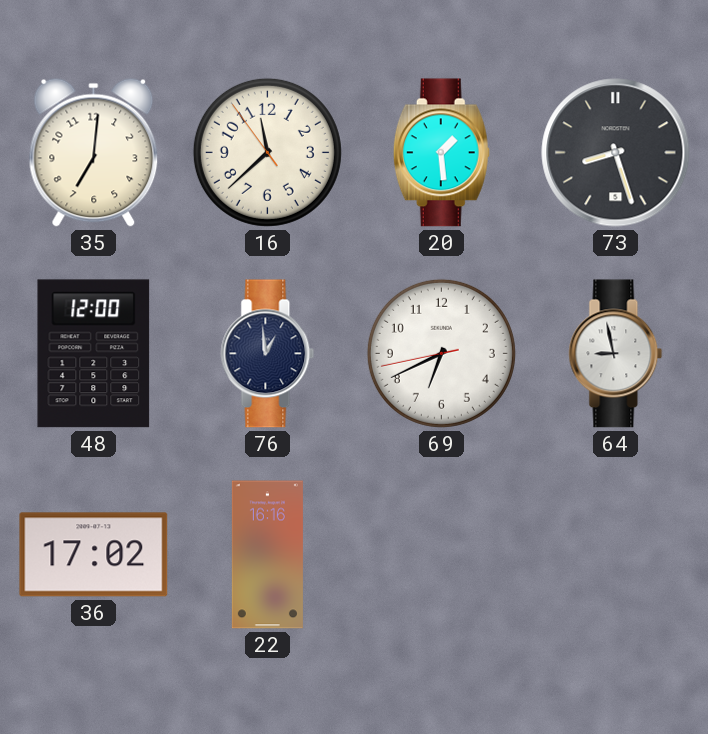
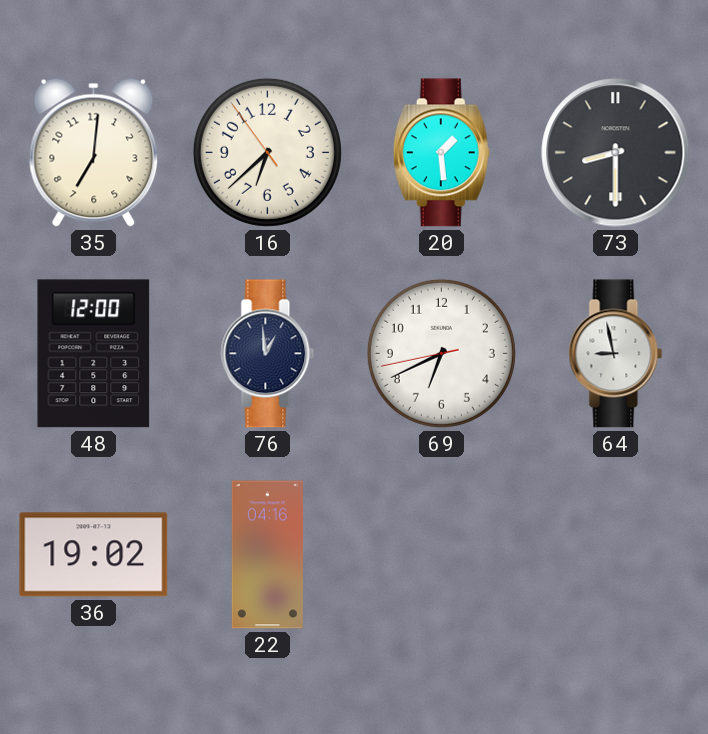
16: 11:37 -> 6:37 (267, 152)
73: 8:27 -> 8:30 (616, 153)
36: 17:02 -> 19:02 (94, 555)
22: 16:16 -> 04:16 (267, 555)
